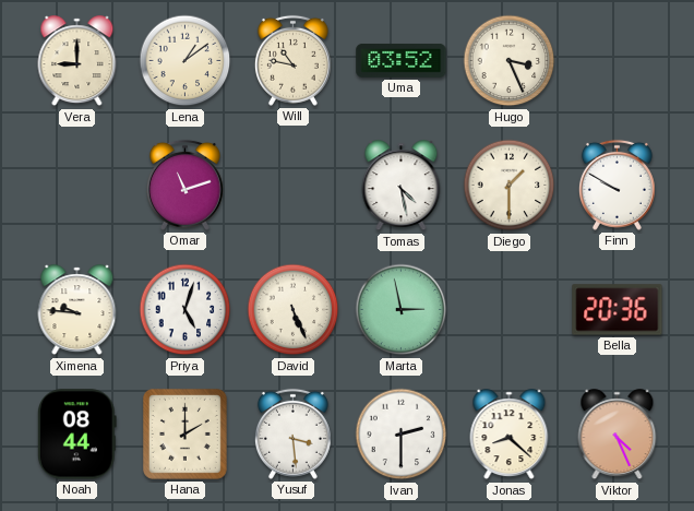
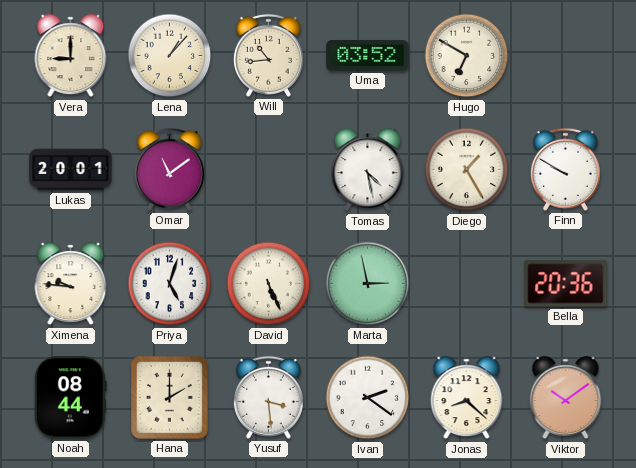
Lena: 1:09 -> 1:07 (170, 56)
Will: 10:47 -> 10:44 (268, 55)
Hugo: 3:26 -> 6:50 (467, 56)
Lukas: none -> 20:01 (71, 170)
Omar: 11:12 -> 11:09 (169, 169)
Diego: 1:30 -> 1:25 (467, 170)
Ivan: 2:30 -> 2:21 (368, 398)
Viktor: 4:26 -> 10:09 (566, 398)
